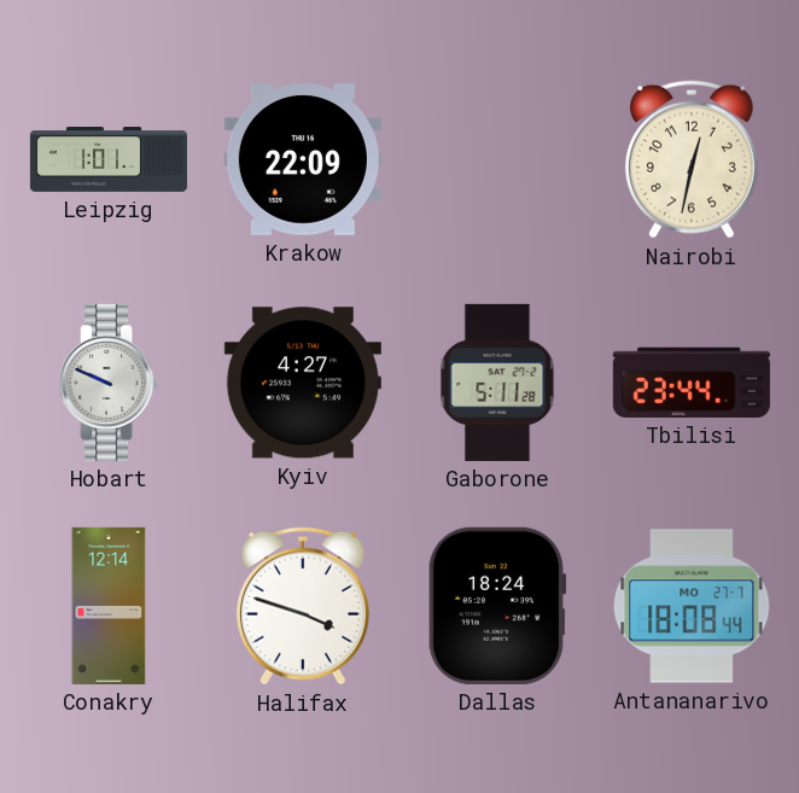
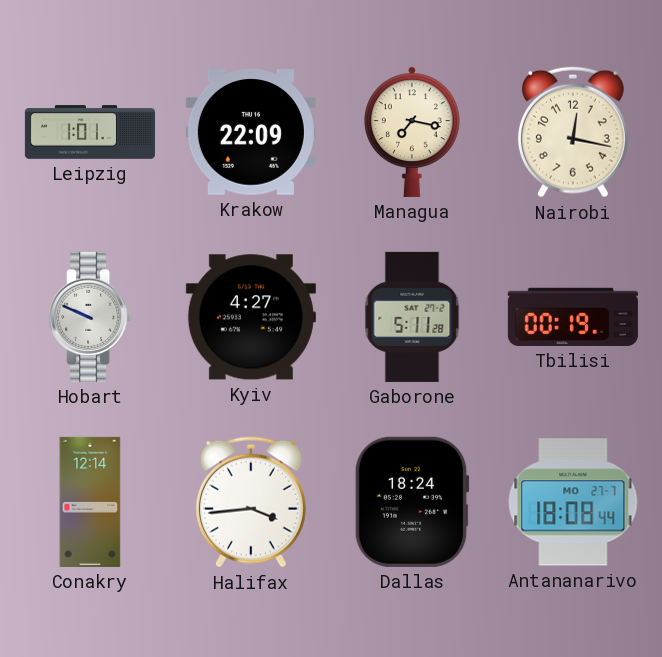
Managua: none -> 7:17 (413, 132)
Nairobi: 12:32 -> 12:17 (573, 132)
Tbilisi: 23:44 -> 00:19 (573, 317)
Halifax: 3:48 -> 3:44 (251, 502)
